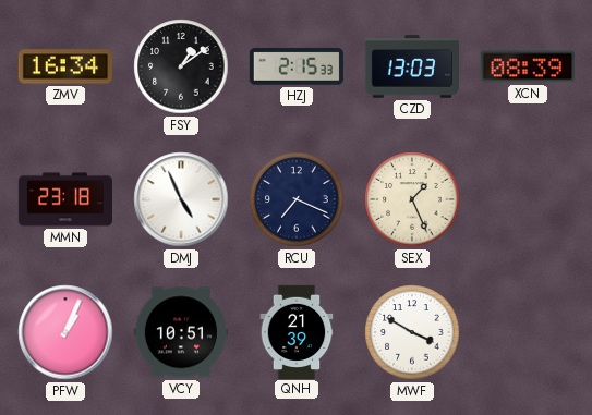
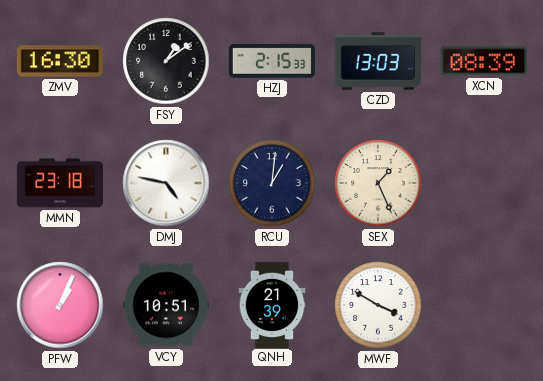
ZMV: 16:34 -> 16:30 (60, 61)
DMJ: 4:56 -> 4:47 (166, 183)
RCU: 7:19 -> 1:01 (272, 183)
